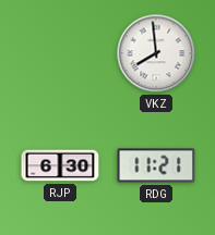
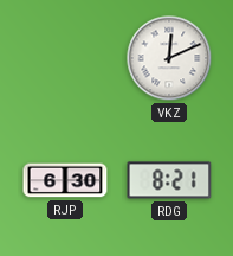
VKZ: 7:59 -> 12:11 (169, 58)
RDG: 11:21 -> 8:21 (169, 180)
